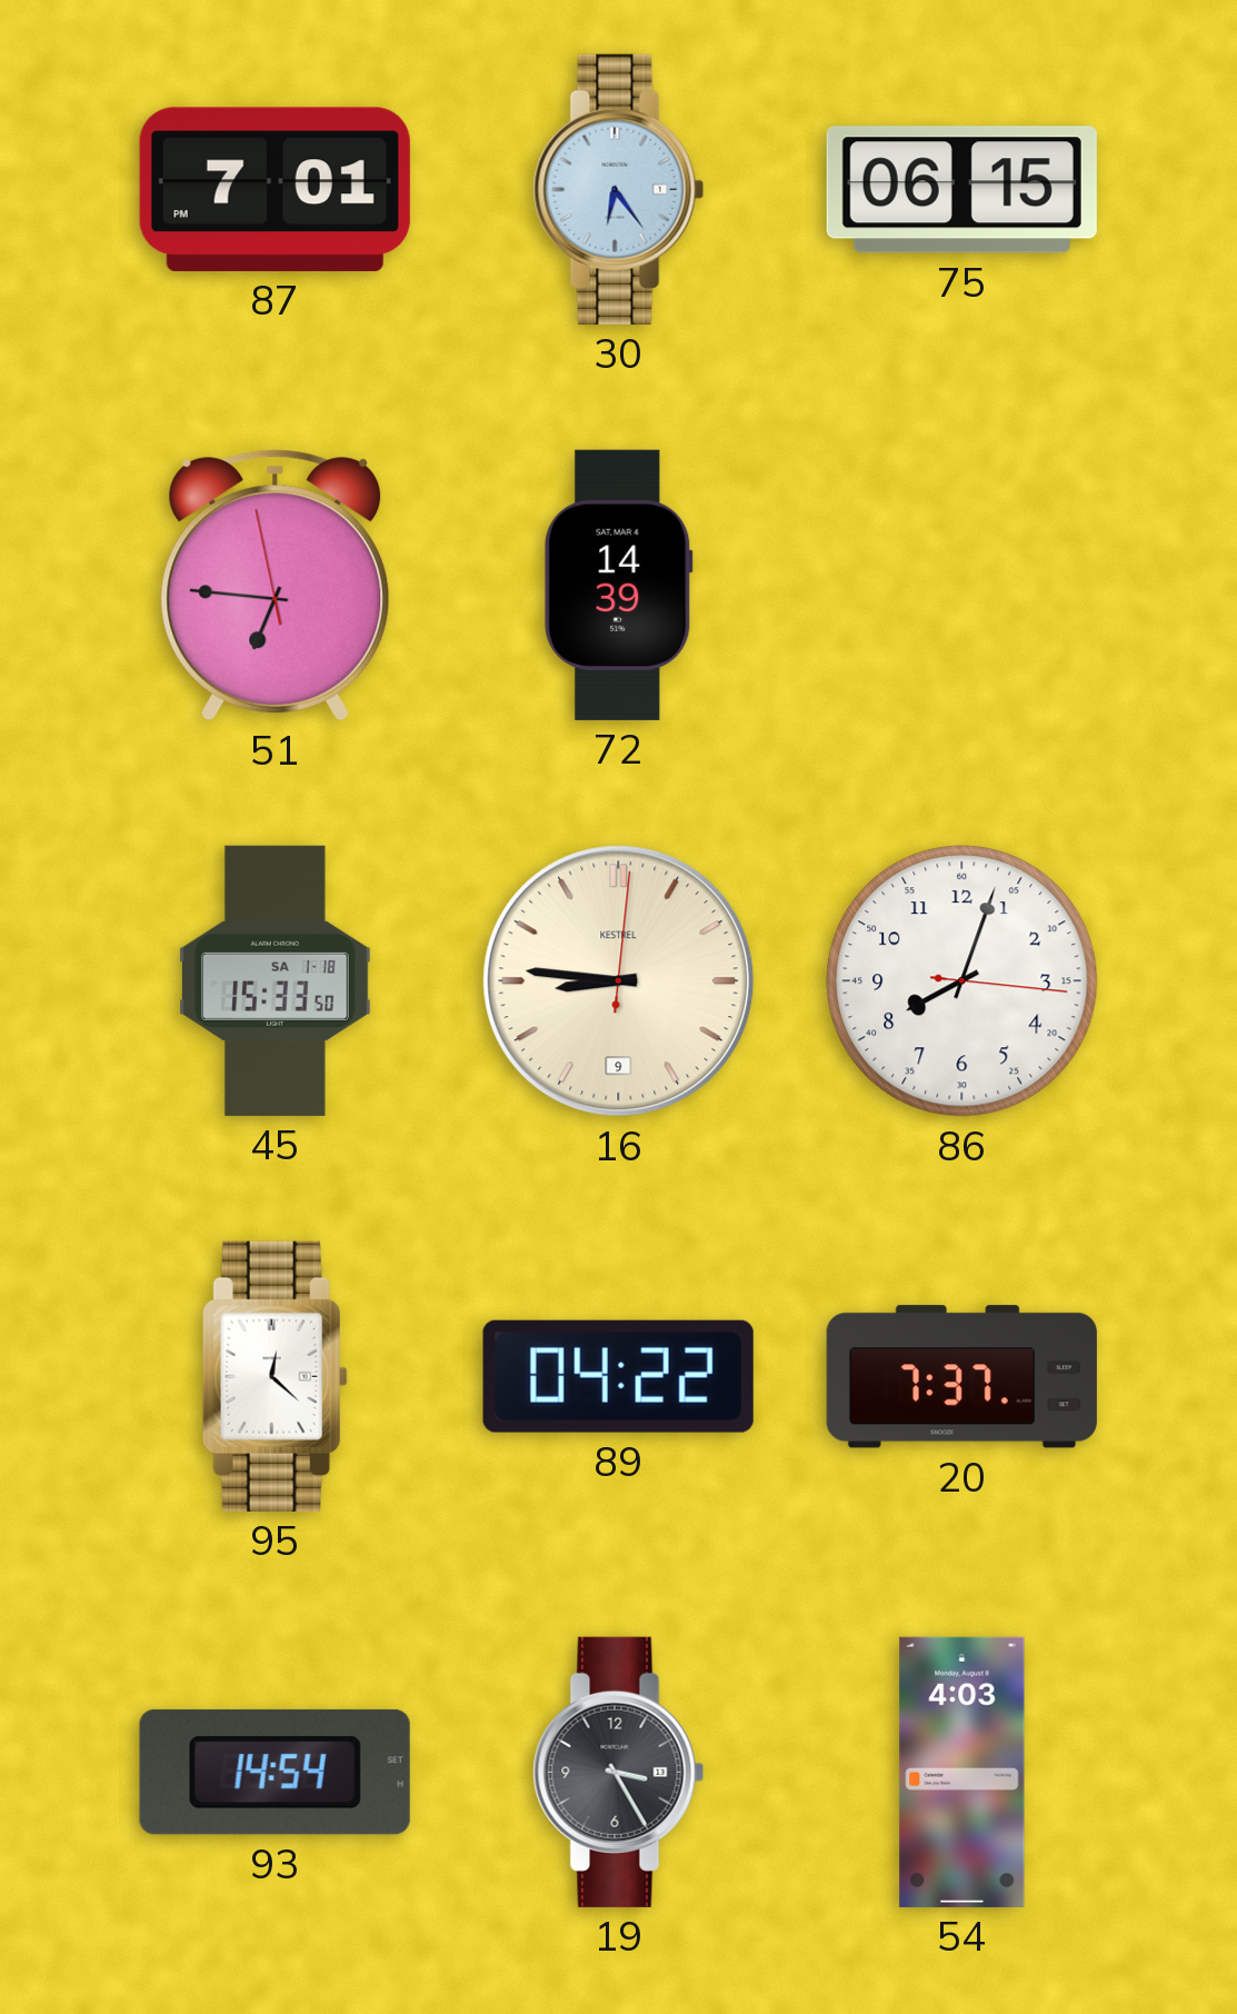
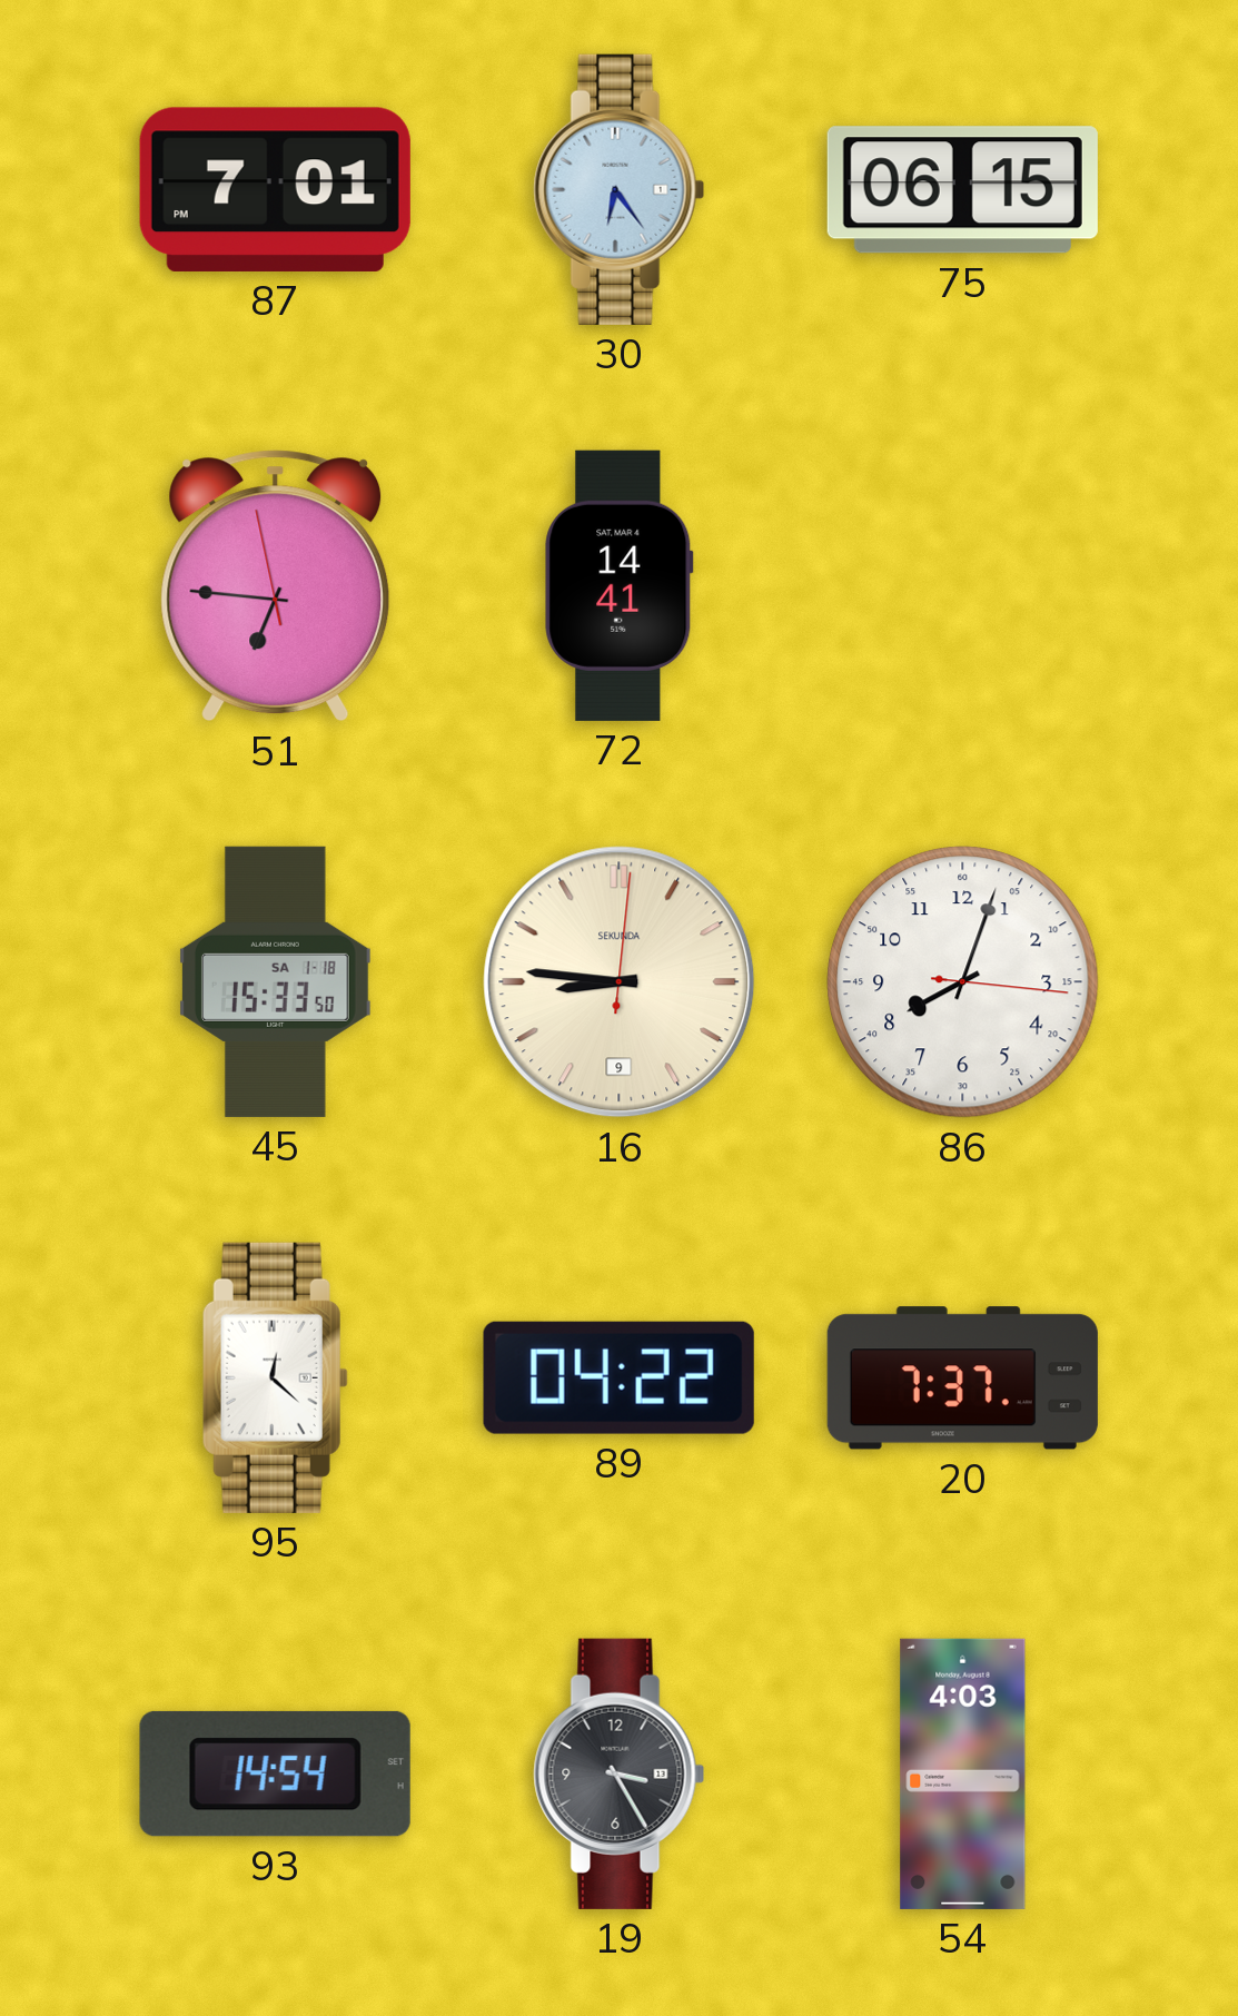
72: 14:39 -> 14:41 (620, 585)
16 brand: KESTREL -> SEKUNDA (620, 982)
